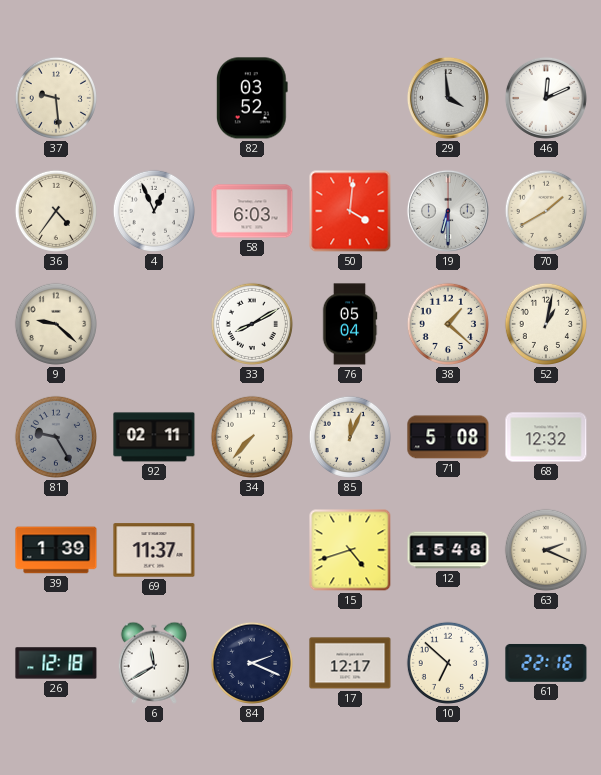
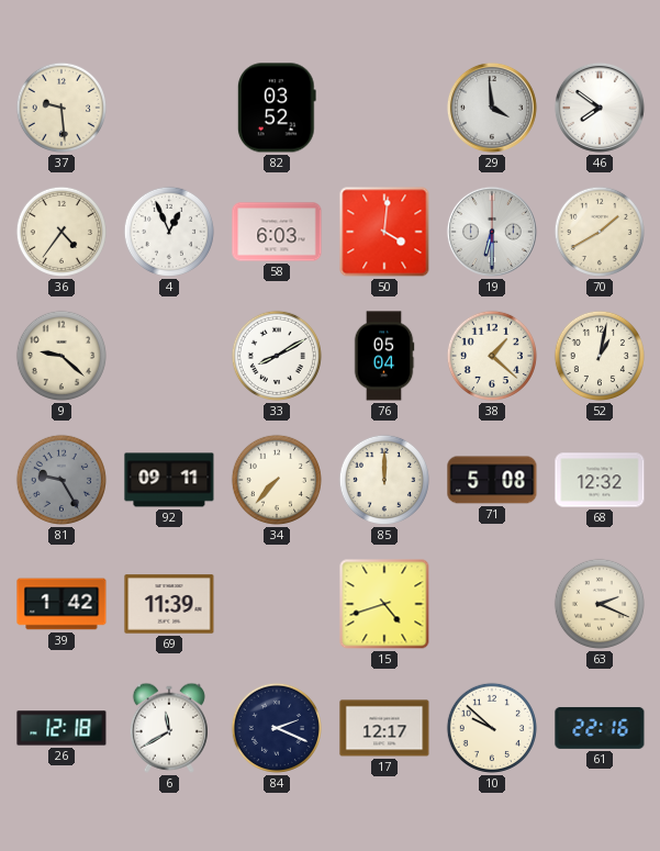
46: 12:11 -> 7:51 (600, 108)
92: 02:11 -> 09:11 (169, 480)
85: 12:04 -> 12:00 (384, 480)
39: 1:39 -> 1:42 (61, 604)
69: 11:37 -> 11:39 (169, 604)
12: 15:48 -> none (448, 550)
10: 6:52 -> 9:52 (492, 728)
